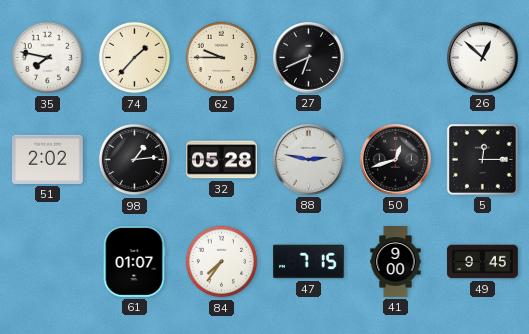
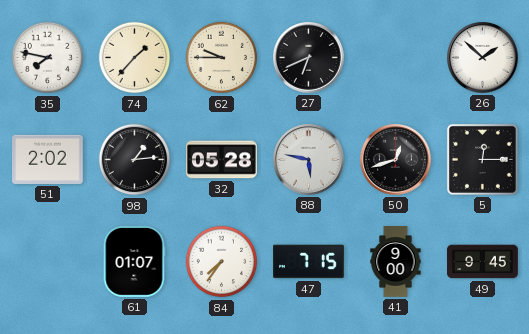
26: 12:52 -> 1:52 (483, 58)
88: 2:47 -> 5:47 (309, 160)
